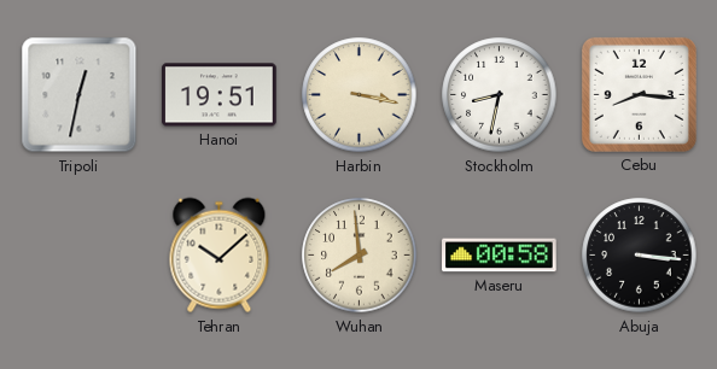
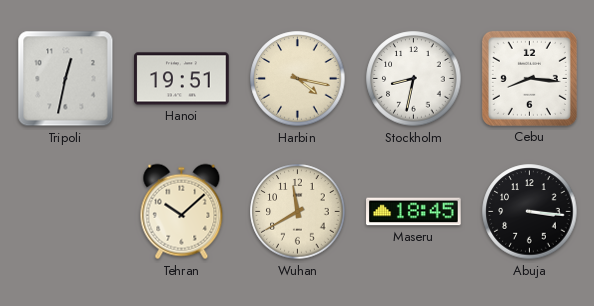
Harbin: 3:17 -> 4:17 (298, 79)
Wuhan: 7:59 -> 11:40 (298, 212)
Maseru: 00:58 -> 18:45 (414, 212)
